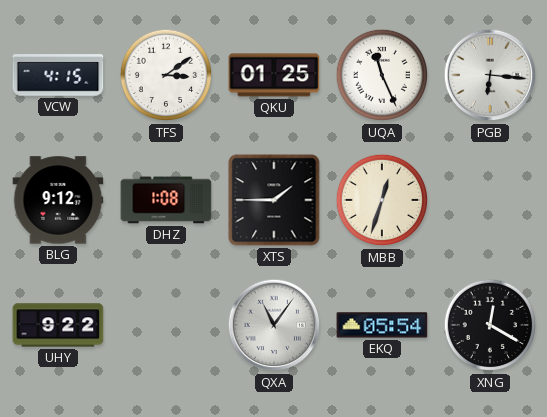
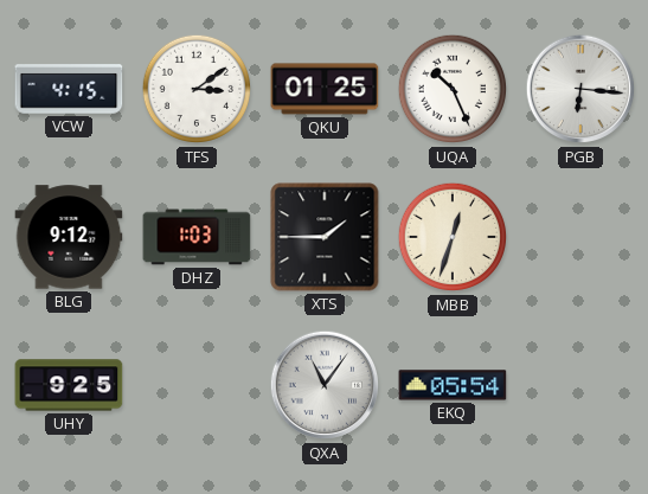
UQA: 11:26 -> 10:26 (453, 89)
DHZ: 1:08 -> 1:03 (197, 237)
UHY: 9:22 -> 9:25 (69, 385)
XNG: 12:20 -> none (490, 325)
